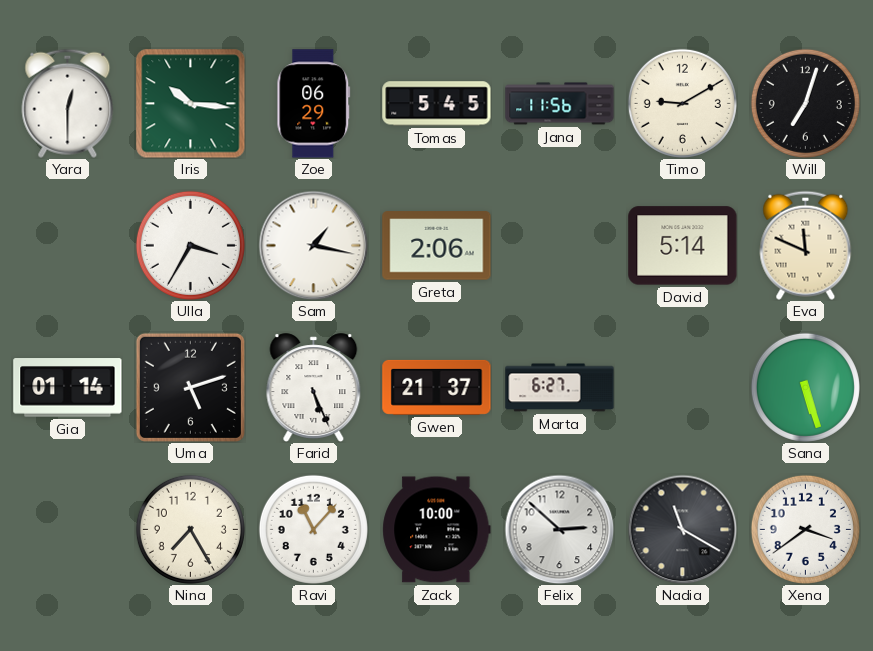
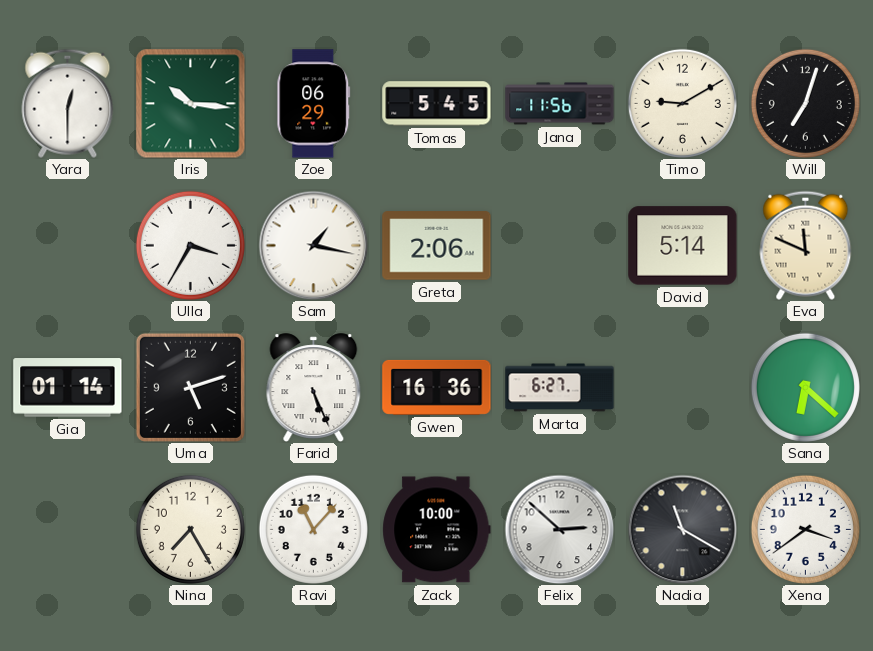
Gwen: 21:37 -> 16:36 (437, 387)
Sana: 5:27 -> 6:22 (805, 387)
